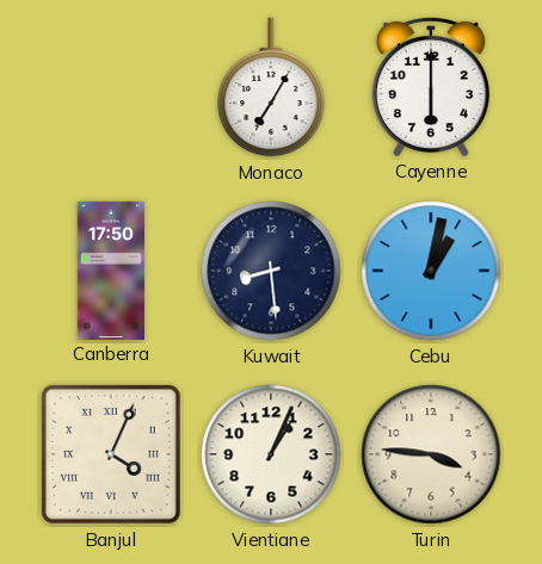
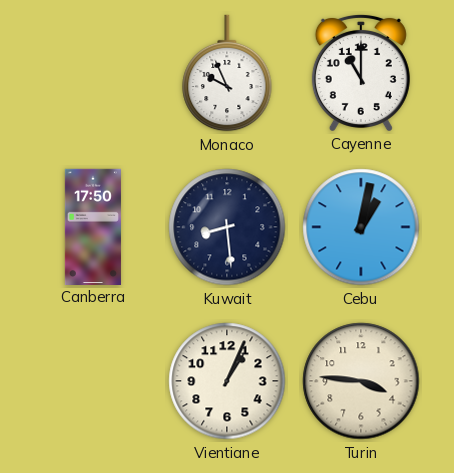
Monaco: 7:05 -> 9:56 (227, 73)
Cayenne: 6:00 -> 11:00 (361, 72)
Banjul: 4:04 -> none (111, 454)
